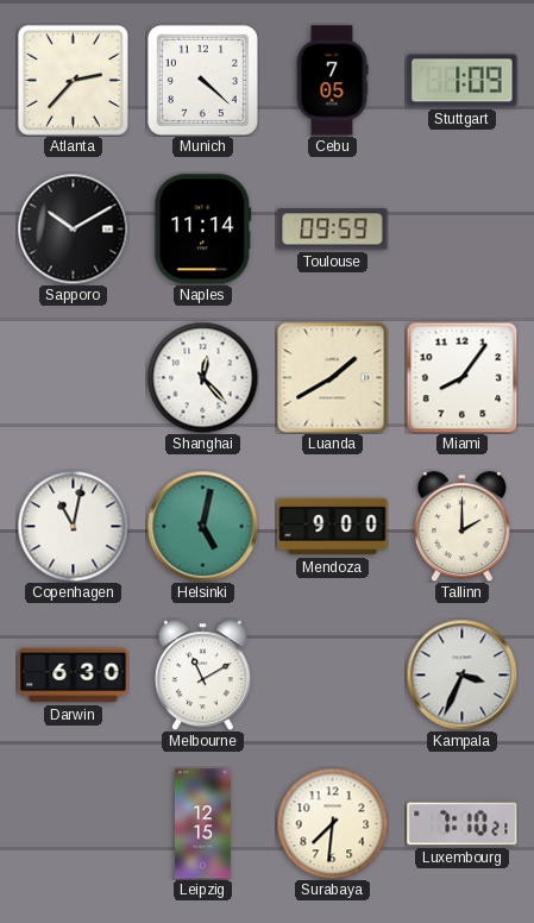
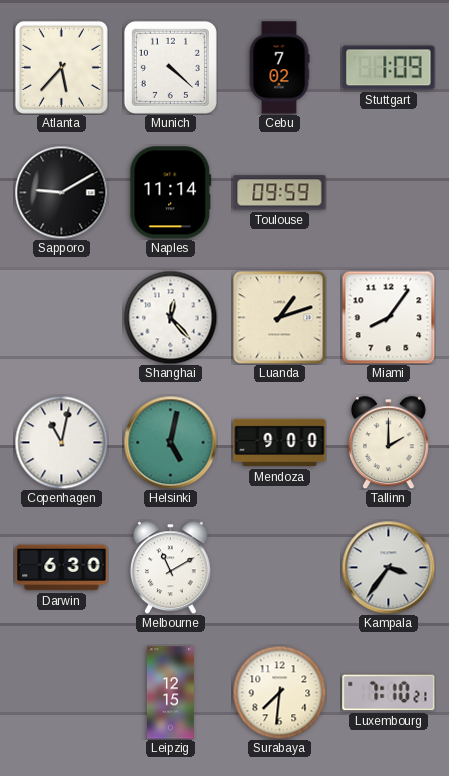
Atlanta: 2:37 -> 5:37 (61, 67)
Cebu: 7:05 -> 7:02 (279, 68)
Sapporo: 10:10 -> 9:10 (61, 192)
Luanda: 1:40 -> 1:12 (279, 317)
Kampala: 3:34 -> 3:36 (388, 567)
